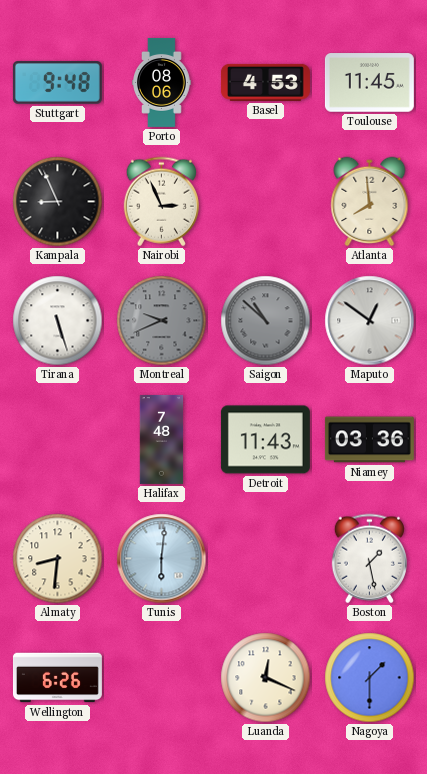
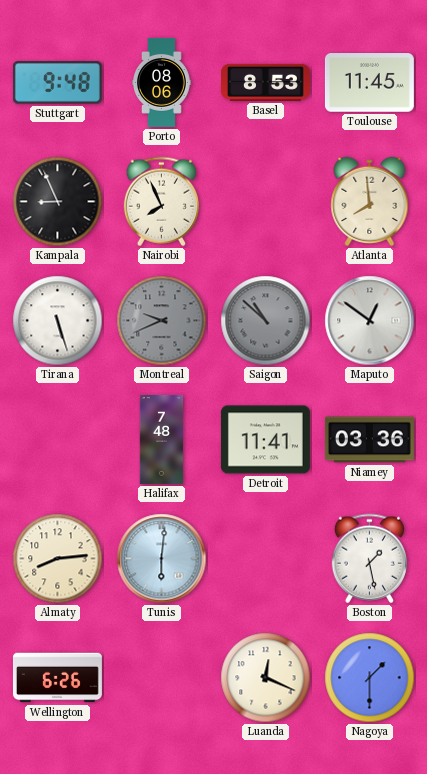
Basel: 4:53 -> 8:53 (265, 82)
Nairobi: 2:56 -> 7:56 (161, 202)
Detroit: 11:43 -> 11:41 (265, 440)
Almaty: 8:31 -> 8:14 (58, 559)
